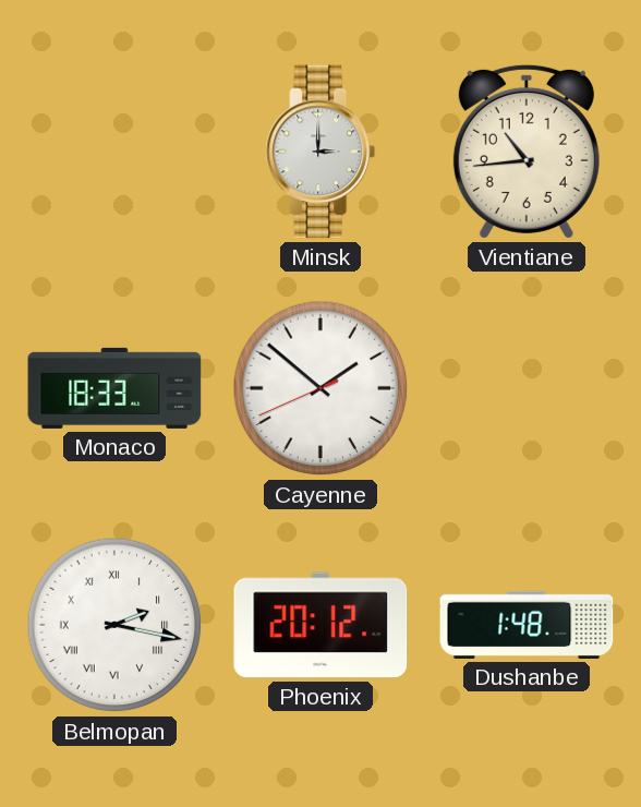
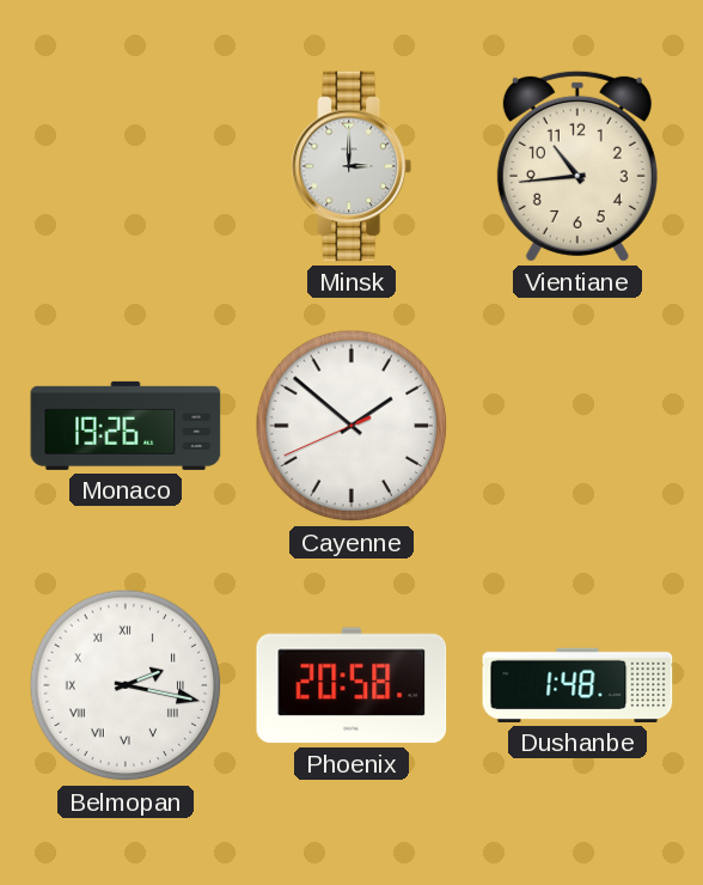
Monaco: 18:33 -> 19:26 (126, 426)
Phoenix: 20:12 -> 20:58 (351, 685)
